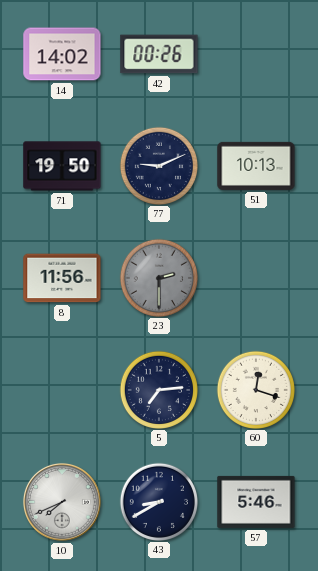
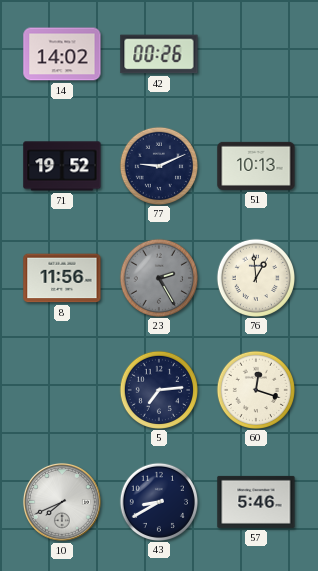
71: 19:50 -> 19:52 (62, 166)
23: 2:30 -> 2:25 (158, 277)
76: none -> 12:59 (255, 277)
